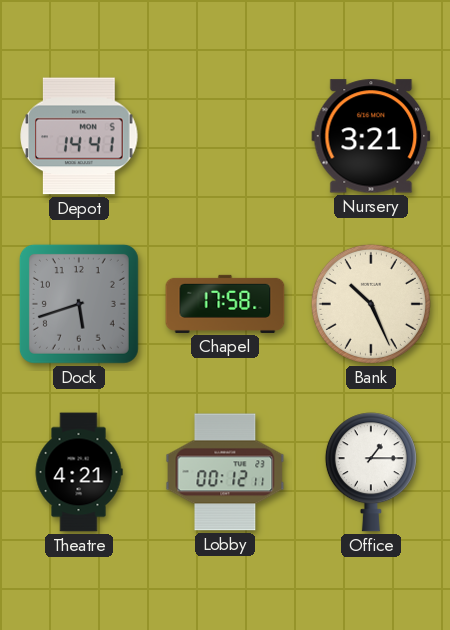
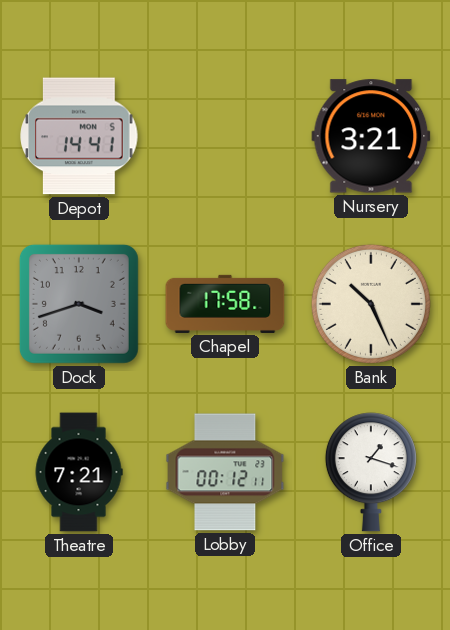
Dock: 5:42 -> 3:42 (79, 304)
Theatre: 4:21 -> 7:21 (79, 472)
Office: 1:15 -> 1:18 (371, 472)
